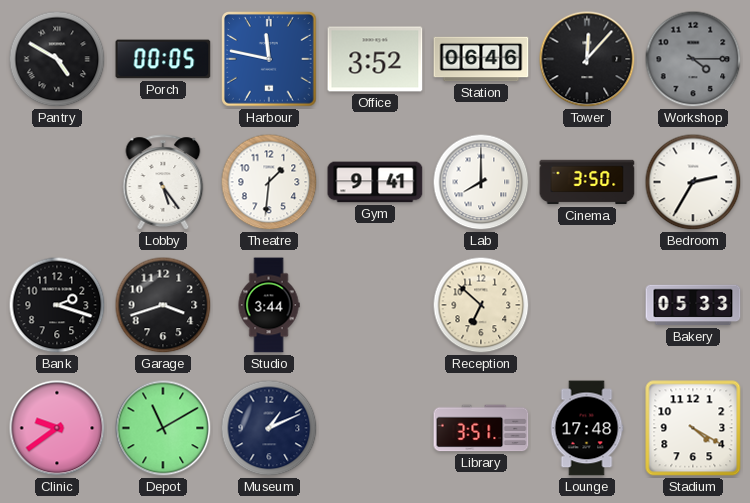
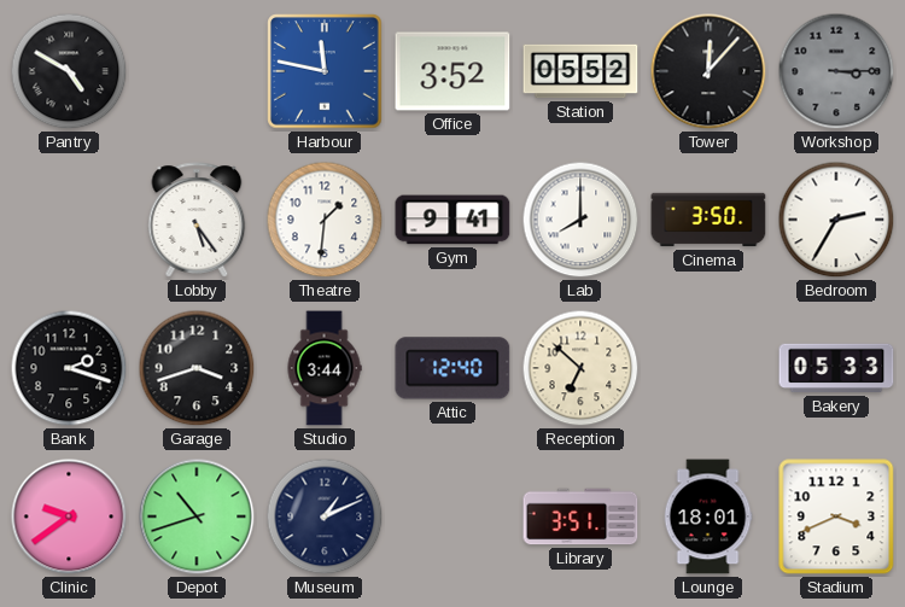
Porch: 00:05 -> none (163, 59)
Station: 06:46 -> 05:52 (580, 71)
Workshop: 4:15 -> 3:15 (836, 71)
Attic: none -> 12:40 (453, 368)
Depot: 11:10 -> 10:42 (197, 516)
Lounge: 17:48 -> 18:01 (708, 516)
Stadium: 4:20 -> 3:41 (836, 516)
